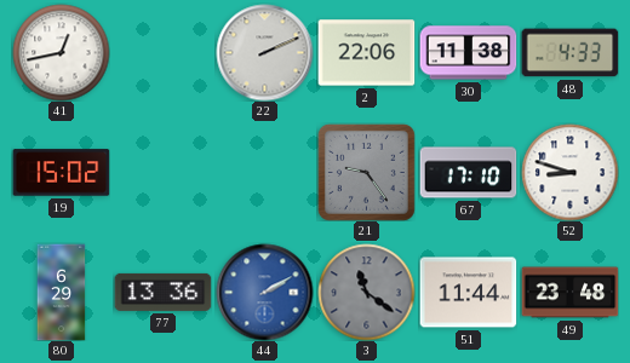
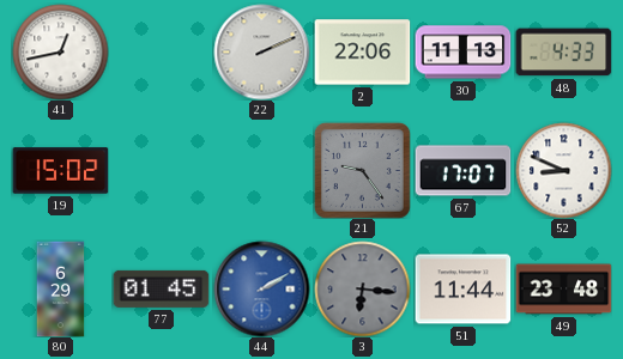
30: 11:38 -> 11:13 (462, 53)
67: 17:10 -> 17:07 (462, 171)
52: 8:48 -> 8:49 (563, 170)
77: 13:36 -> 01:45 (161, 288)
3: 11:21 -> 6:16 (362, 288)
